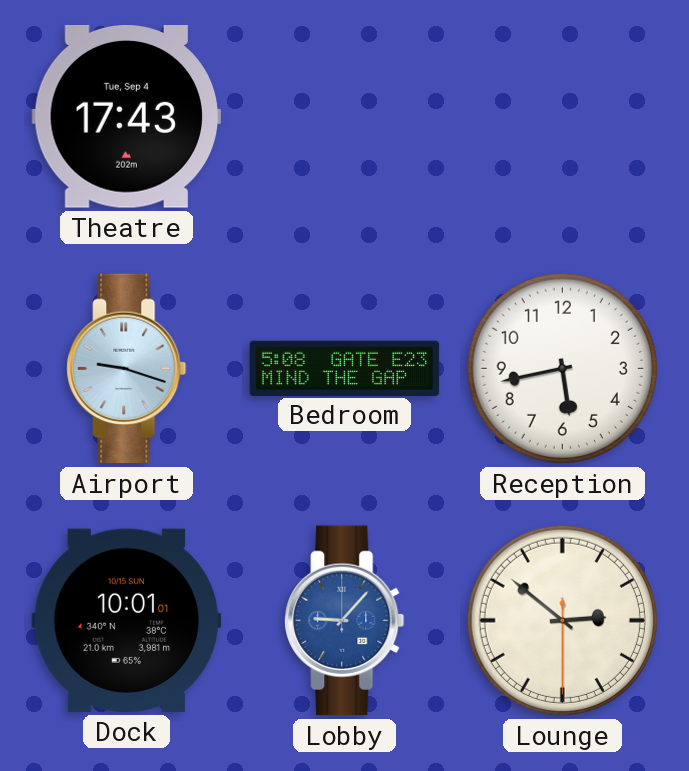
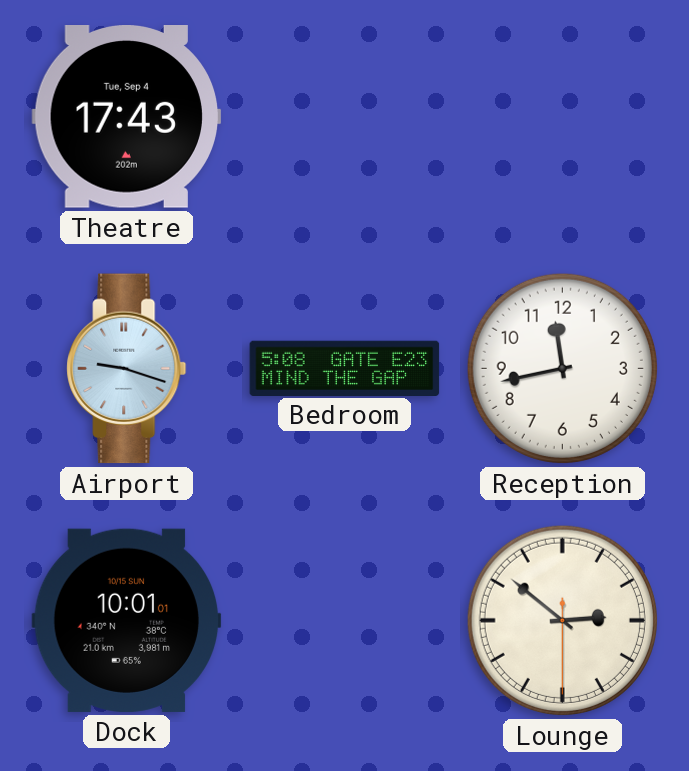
Reception: 5:43 -> 11:43 (562, 368)
Lobby: 9:07 -> none (345, 621)
